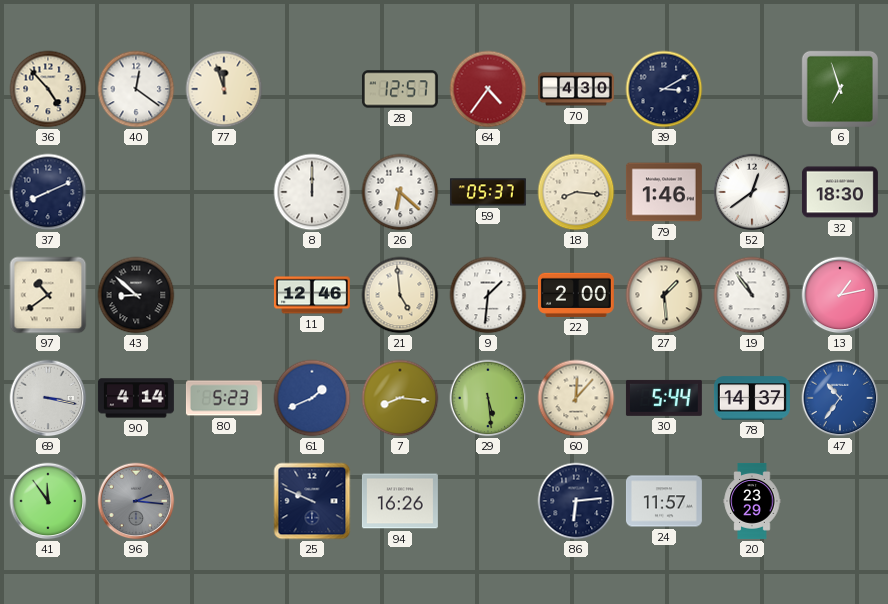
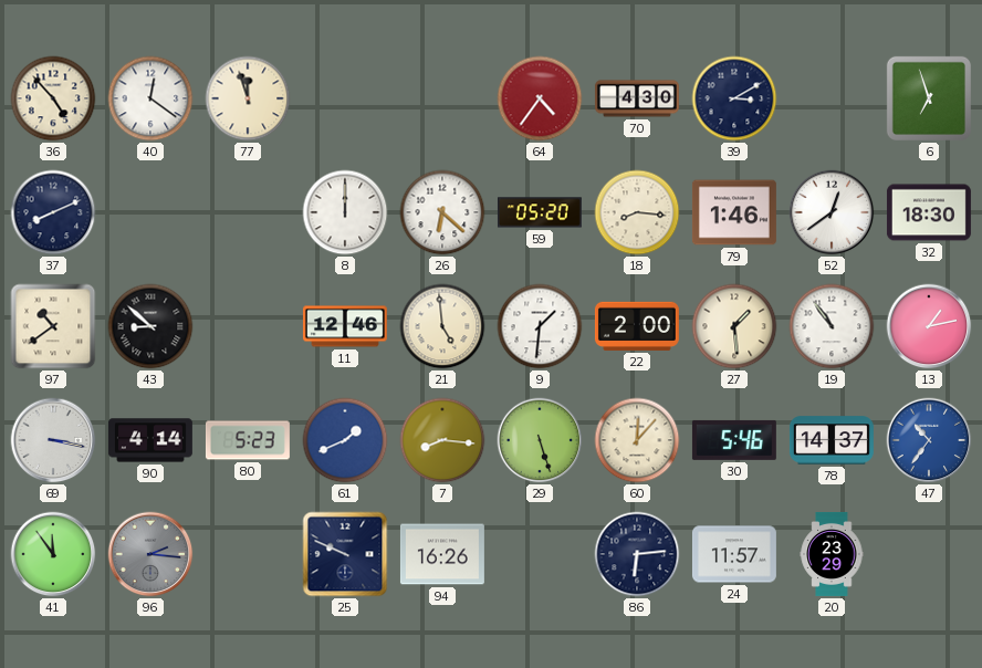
28: 12:57 -> none (400, 89)
59: 05:37 -> 05:20 (540, 212)
29: 5:29 -> 5:27 (540, 440)
30: 5:44 -> 5:46 (734, 440)
